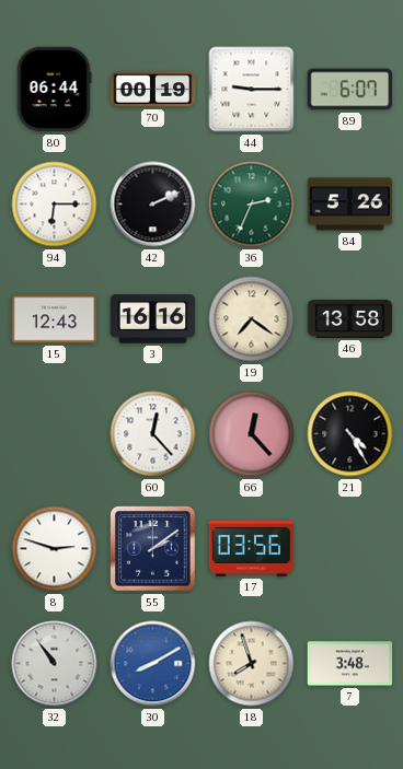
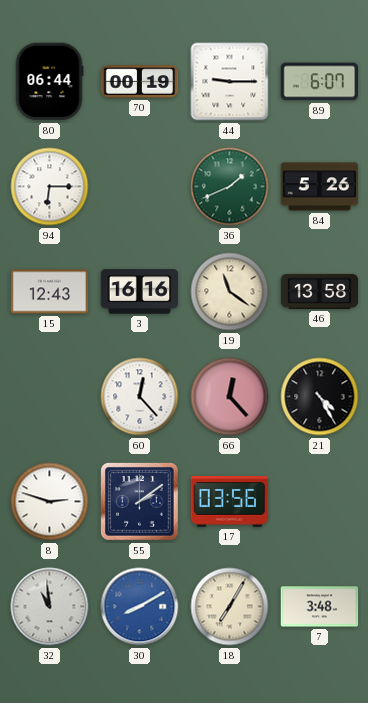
42: 2:11 -> none (153, 205)
36: 2:34 -> 1:41 (230, 187)
19: 7:21 -> 11:21 (230, 292)
32: 10:54 -> 10:59 (50, 607)
18: 7:57 -> 7:05 (230, 607)
